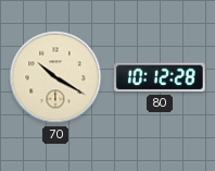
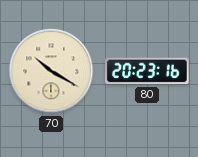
80: 10:12 -> 20:23 (148, 71)
